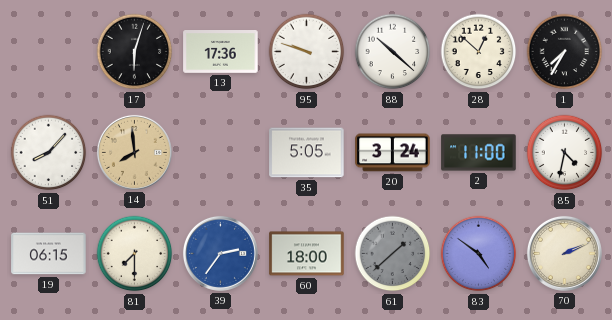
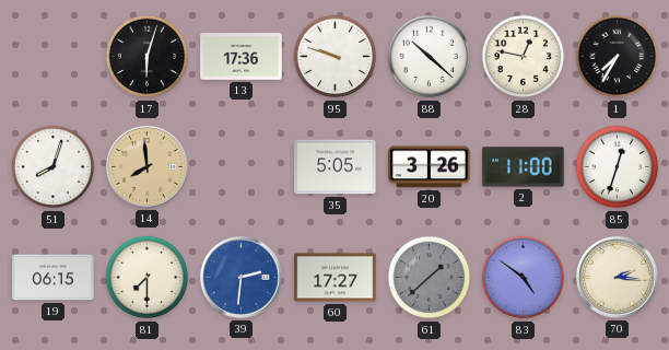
28: 12:52 -> 12:47 (524, 57)
51: 8:07 -> 8:03 (54, 167)
20: 3:24 -> 3:26 (430, 167)
85: 4:32 -> 12:33 (618, 167)
39: 2:36 -> 2:31 (240, 277)
60: 18:00 -> 17:27 (336, 278)
70: 2:11 -> 2:16 (617, 277)
